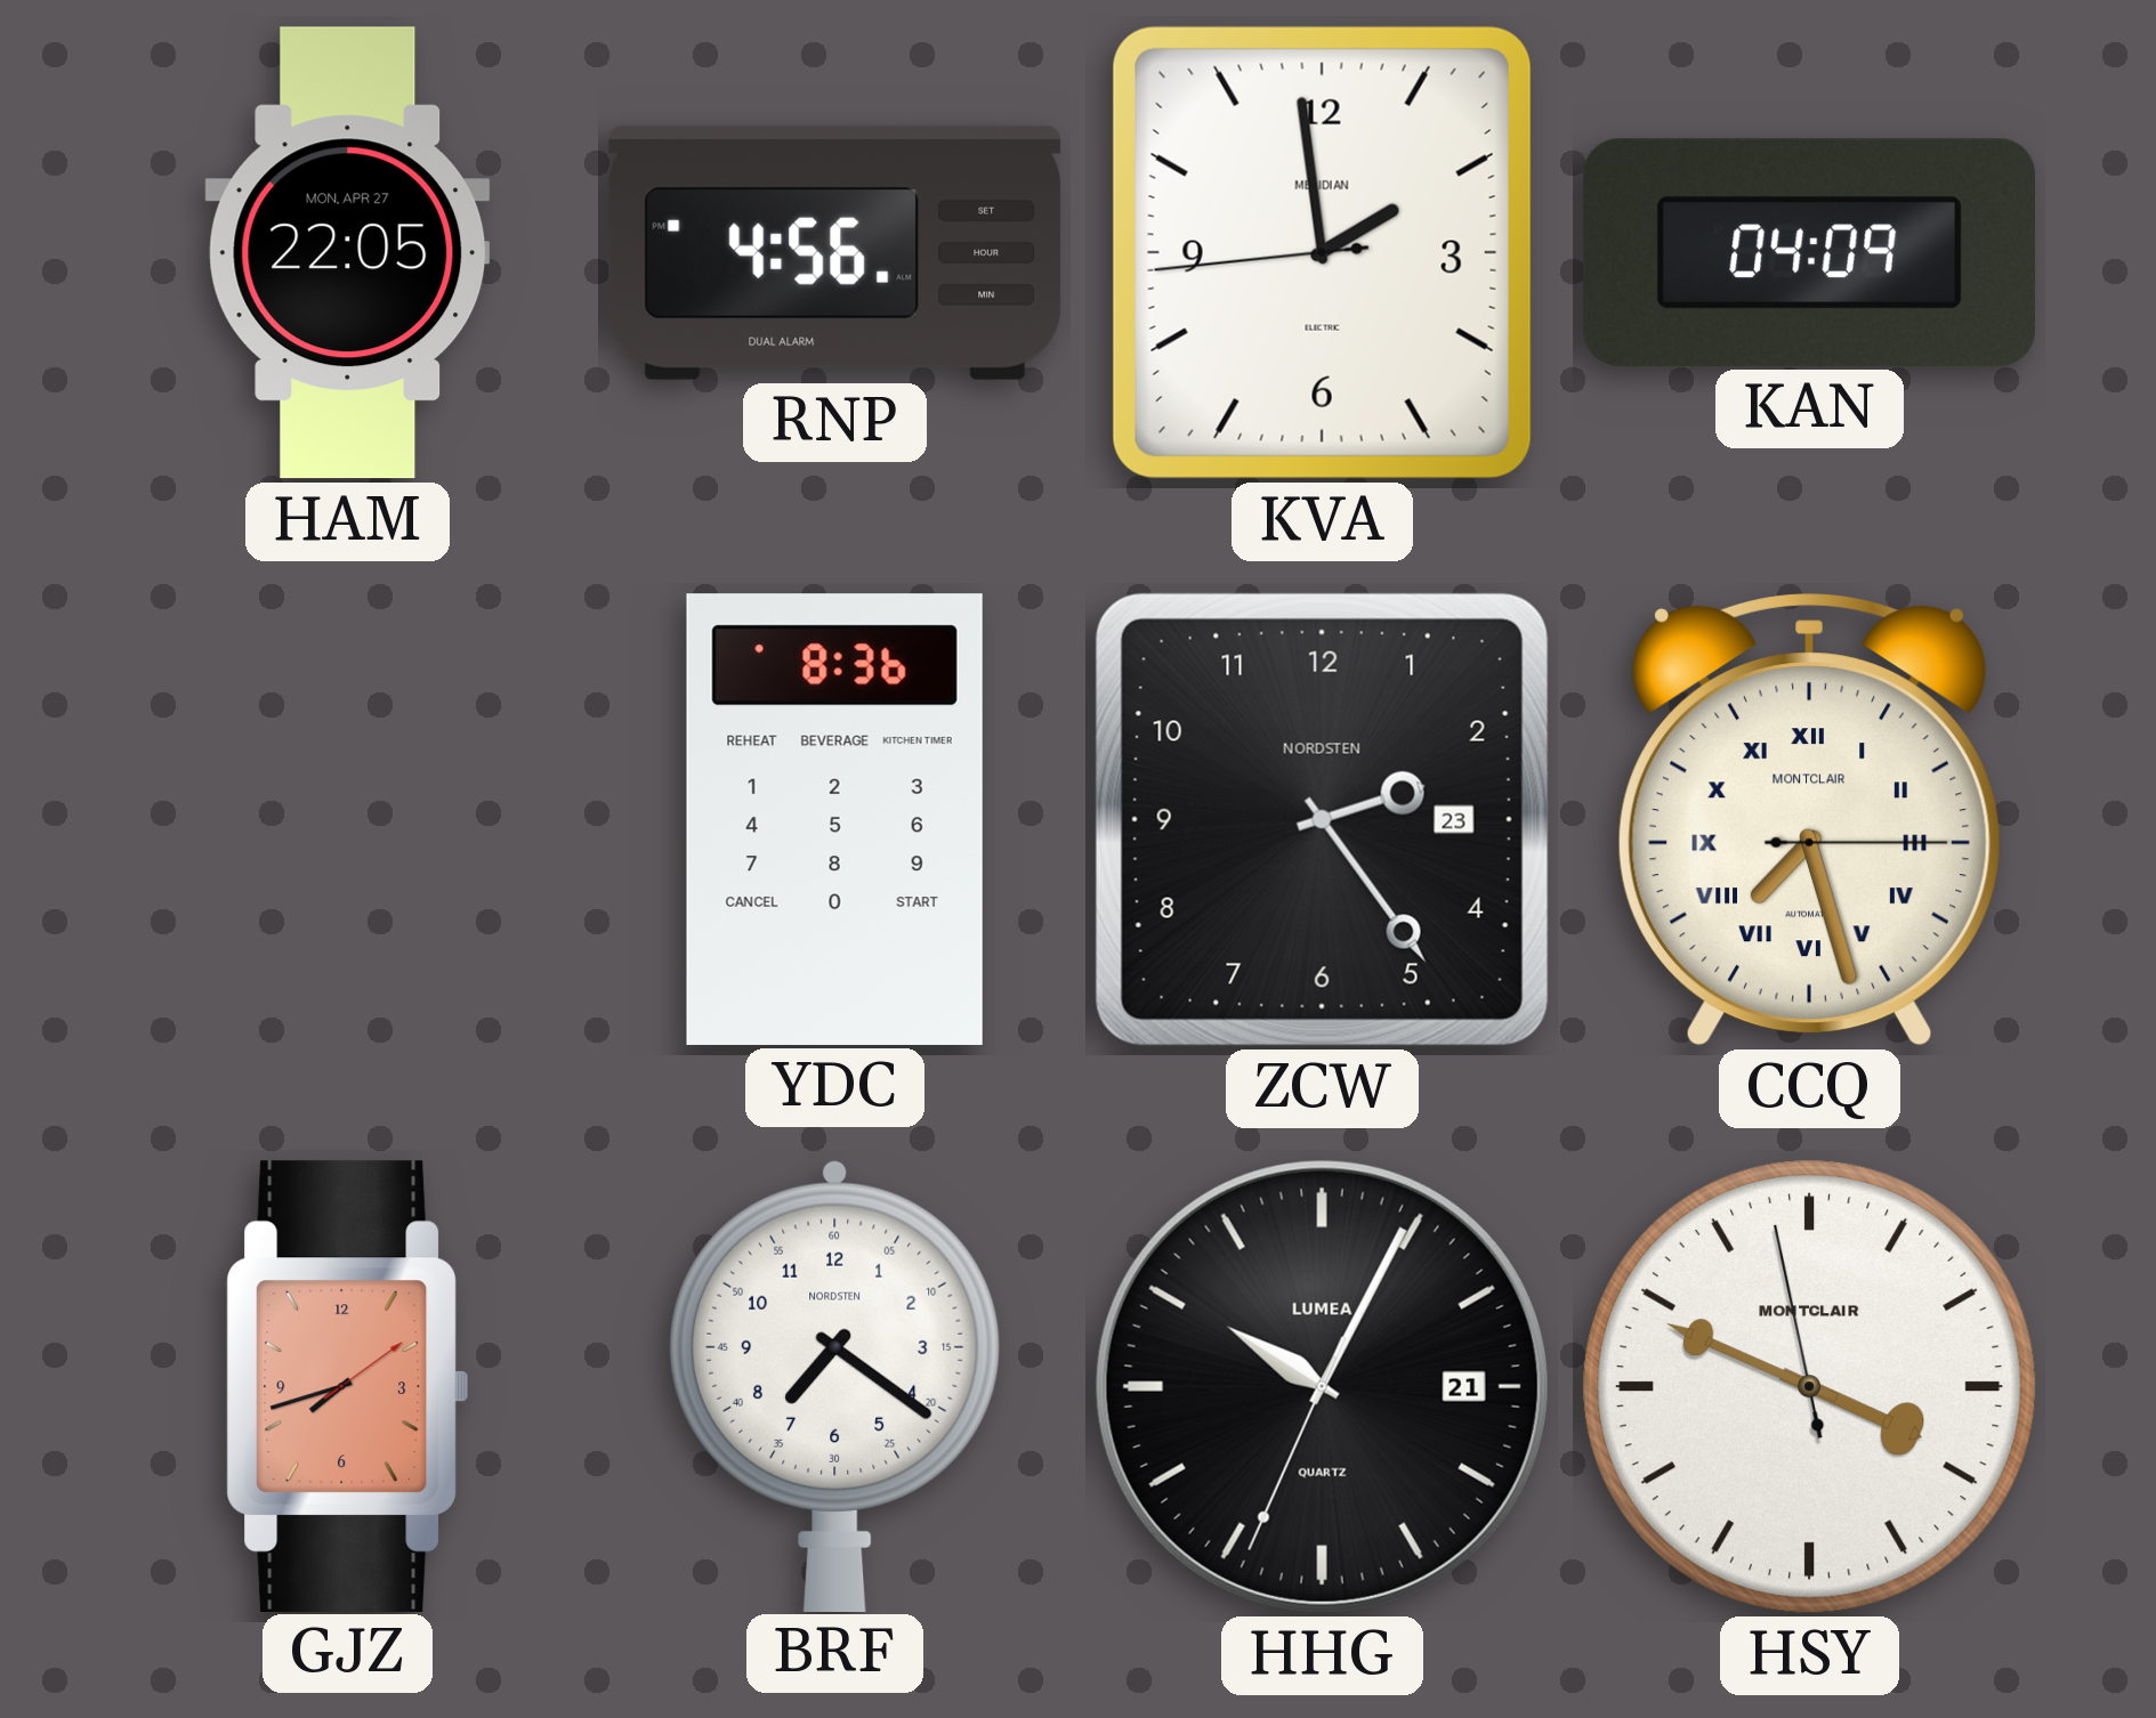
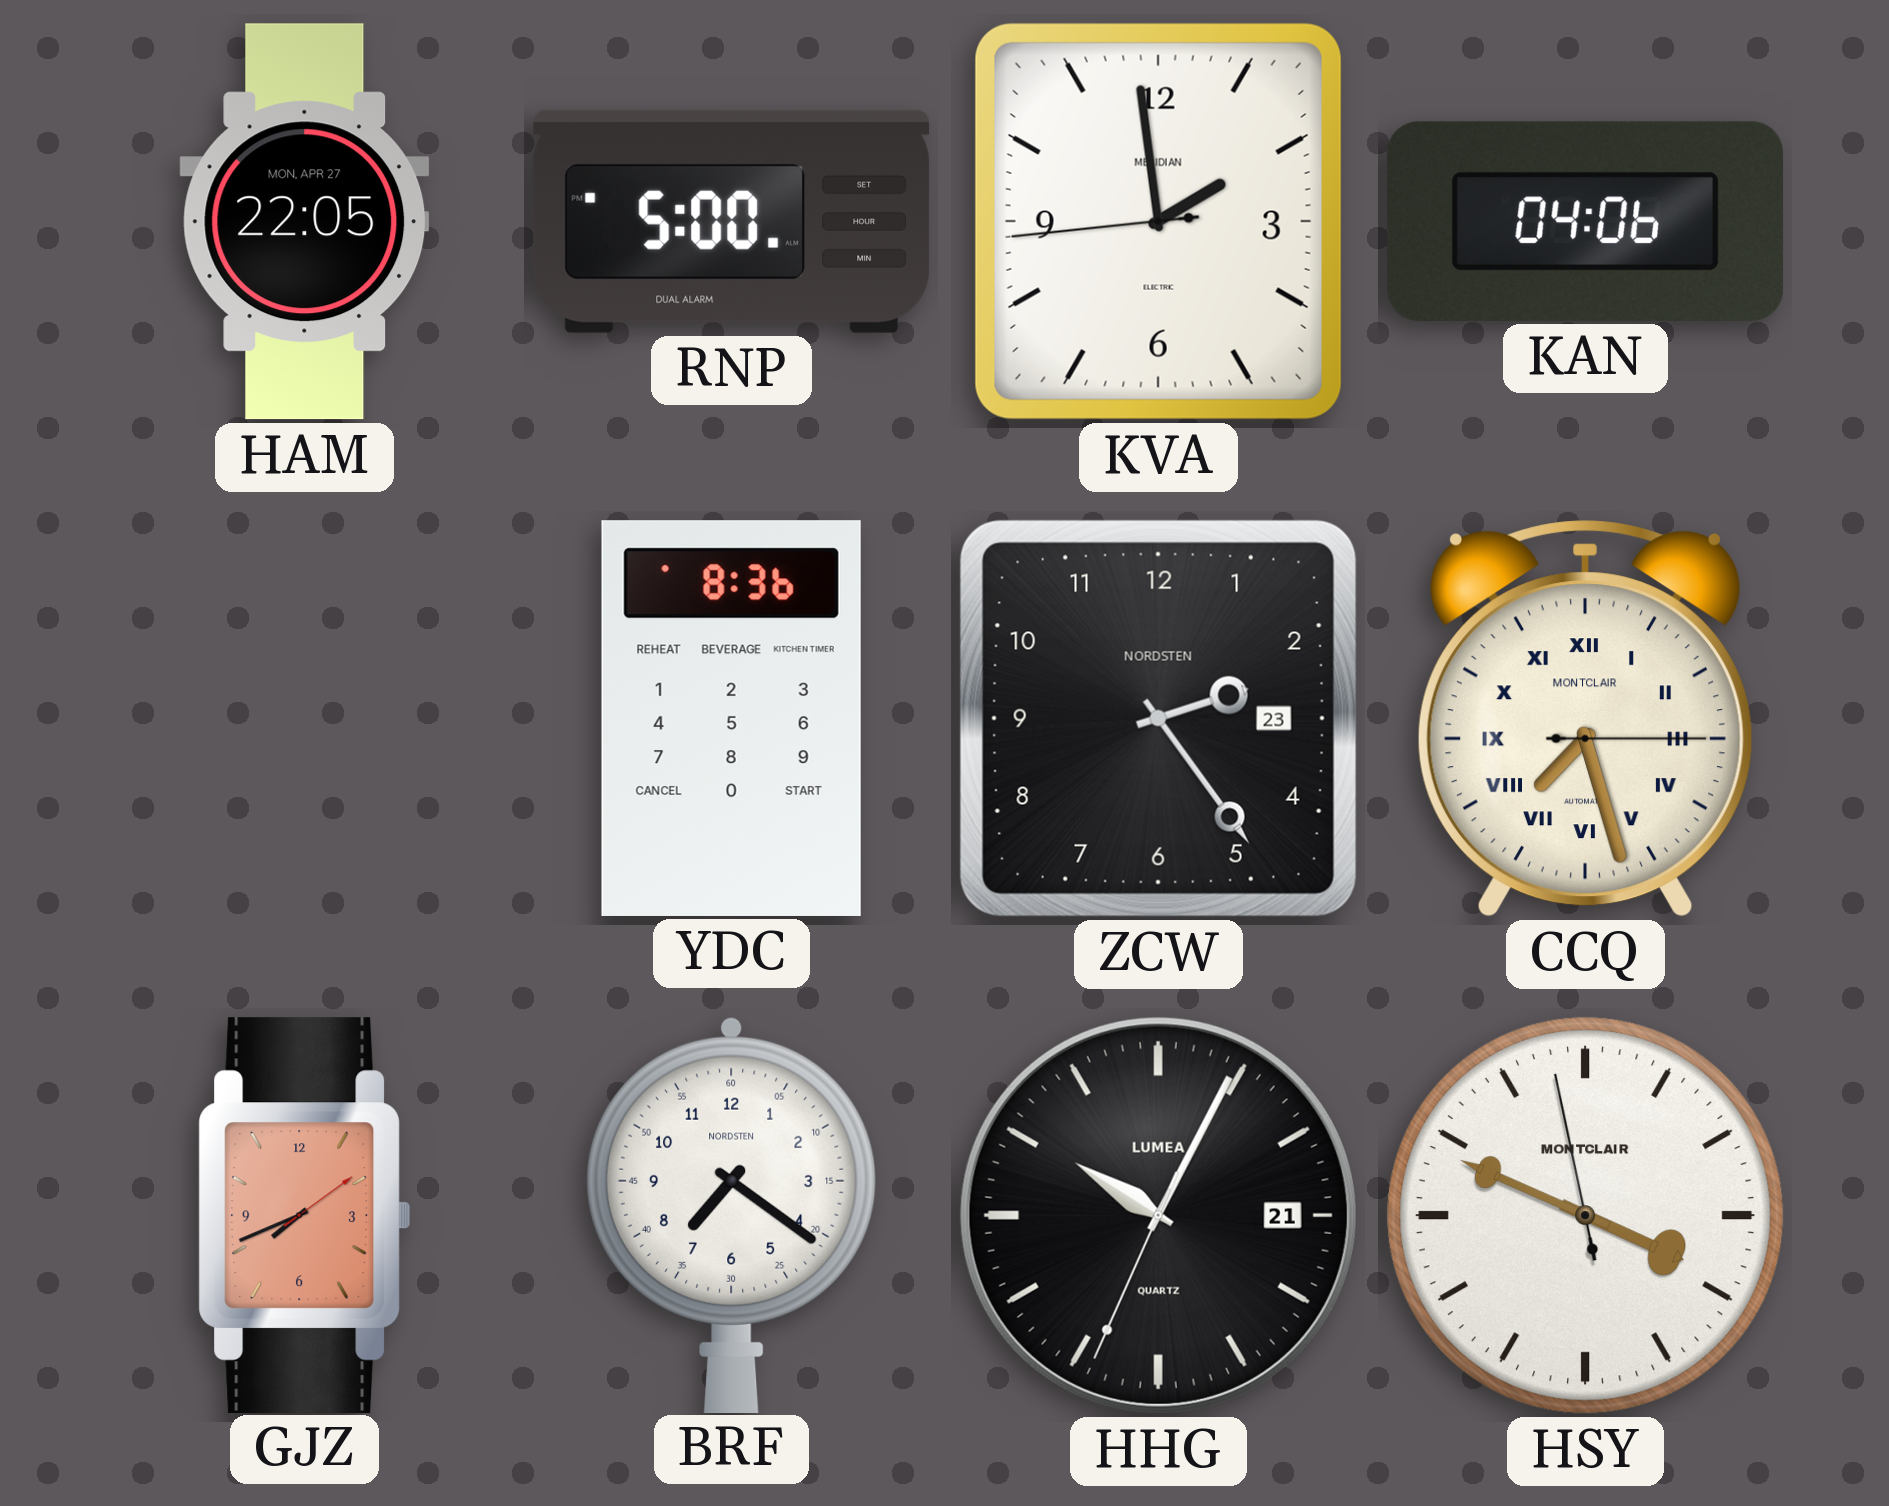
RNP: 4:56 -> 5:00 (732, 221)
KAN: 04:09 -> 04:06 (1585, 221)
GJZ: 7:42 -> 7:41 (305, 1215)
